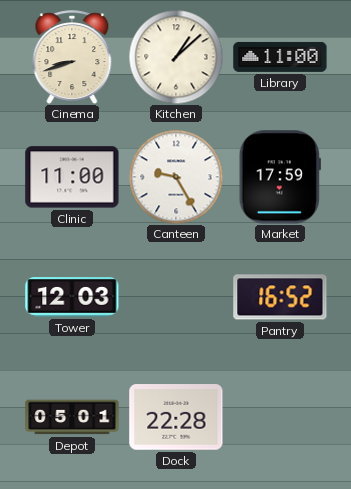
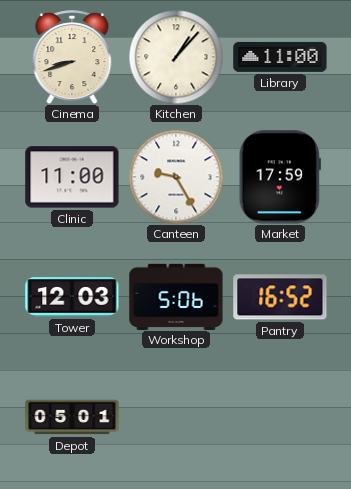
Kitchen: 1:08 -> 1:07 (176, 57)
Workshop: none -> 5:06 (176, 296)
Dock: 22:28 -> none (176, 417)
